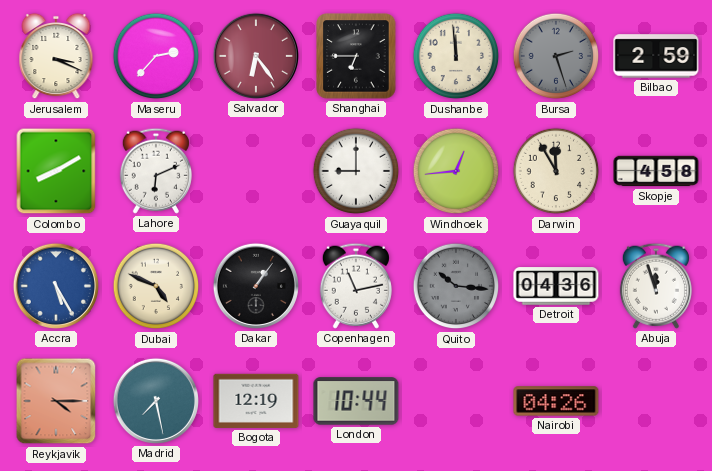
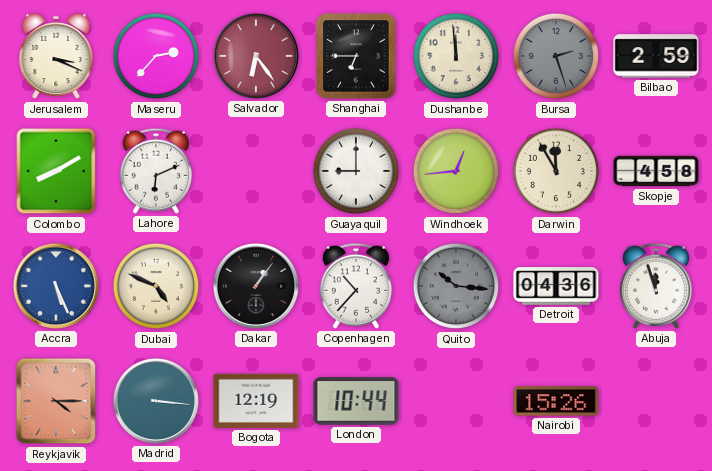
Accra: 5:25 -> 5:26 (56, 286)
Copenhagen: 11:13 -> 10:37 (356, 286)
Madrid: 7:28 -> 3:16 (156, 401)
Nairobi: 04:26 -> 15:26 (556, 401)
